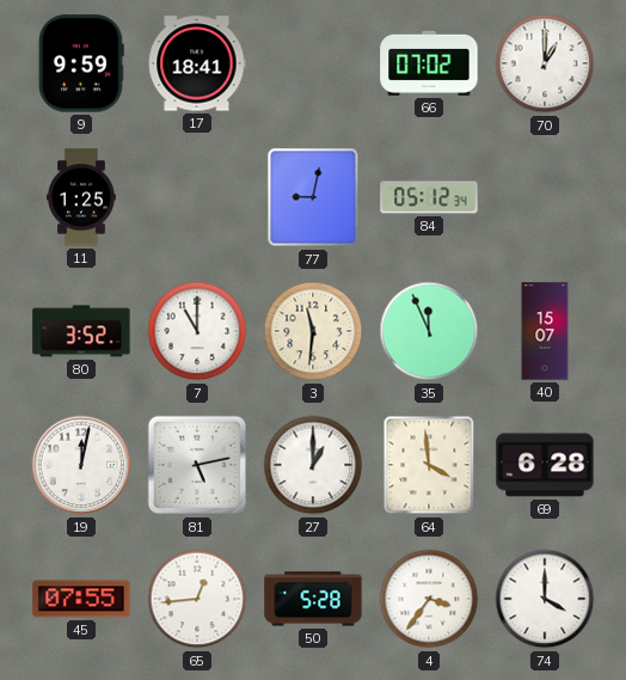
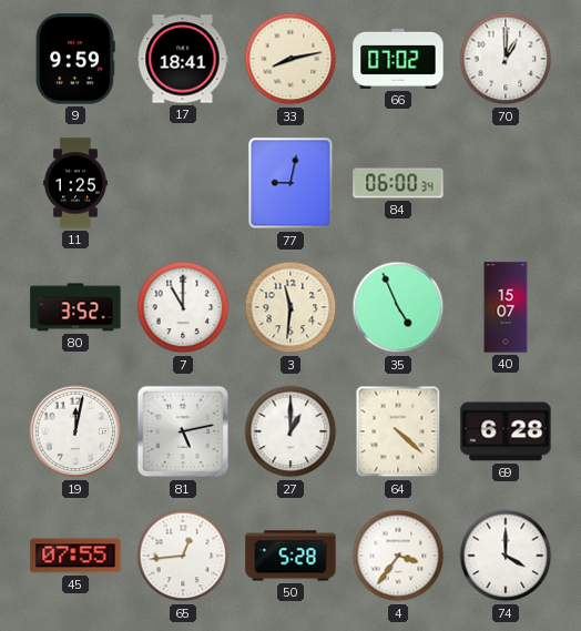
33: none -> 8:13 (290, 59)
84: 05:12 -> 06:00 (398, 183)
35: 11:56 -> 4:56 (398, 307)
64: 3:59 -> 4:22 (398, 431)
